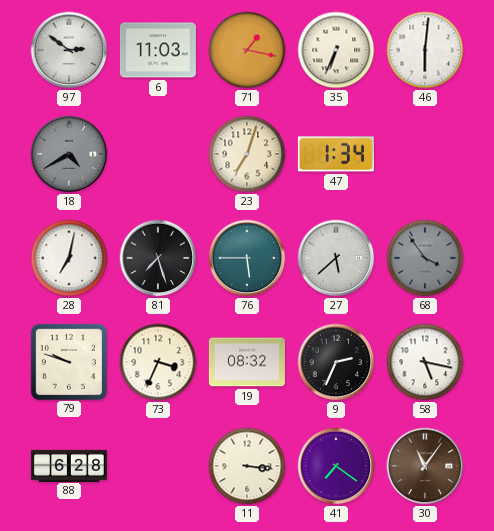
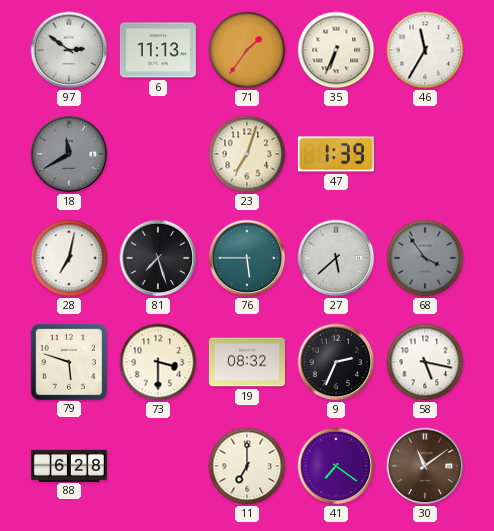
6: 11:03 -> 11:13 (158, 50)
71: 1:17 -> 1:36 (247, 50)
46: 6:01 -> 11:35 (425, 50)
18: 4:40 -> 11:40 (69, 154)
47: 1:34 -> 1:39 (336, 154)
79: 9:48 -> 5:48 (68, 361)
73: 3:34 -> 3:30 (158, 362)
11: 3:16 -> 7:00 (247, 466)
30: 11:06 -> 11:09 (425, 466)
